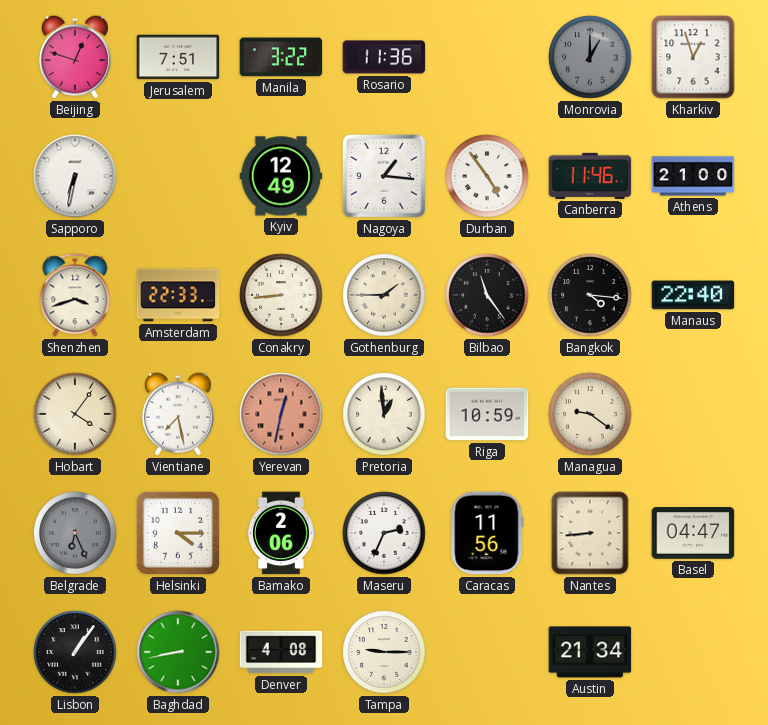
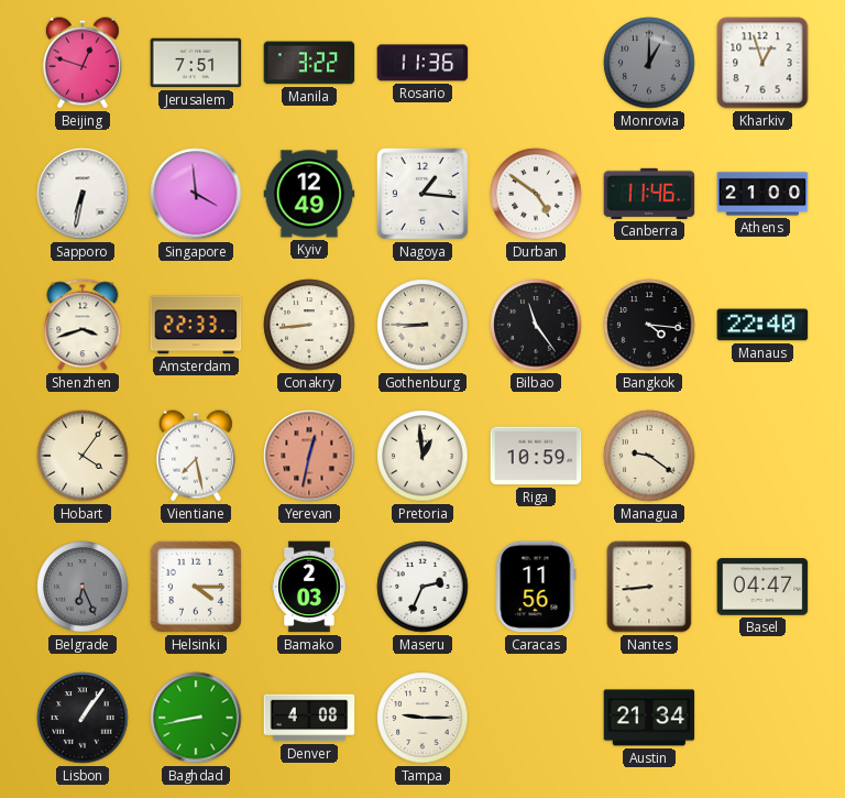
Singapore: none -> 3:59 (196, 194)
Durban: 4:54 -> 4:51 (536, 194)
Gothenburg: 1:45 -> 8:45 (422, 325)
Bamako: 2:06 -> 2:03 (310, 587)
